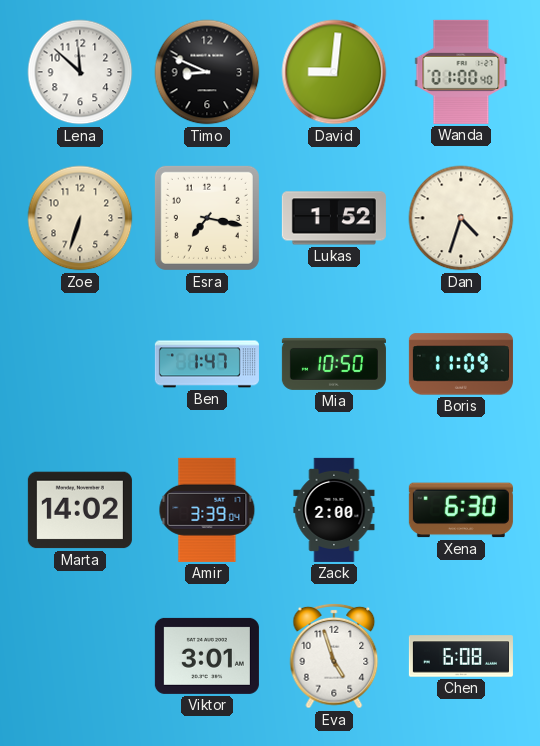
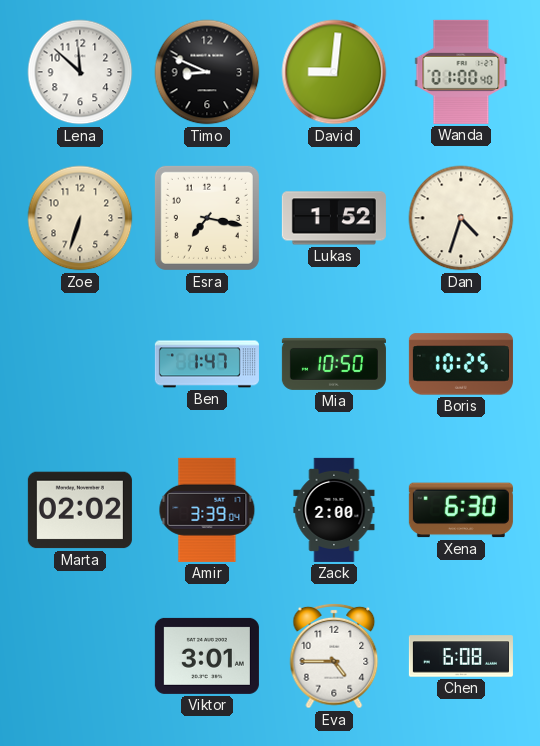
Boris: 11:09 -> 10:25 (461, 364)
Marta: 14:02 -> 02:02 (80, 510)
Eva: 4:57 -> 4:45 (334, 656)
